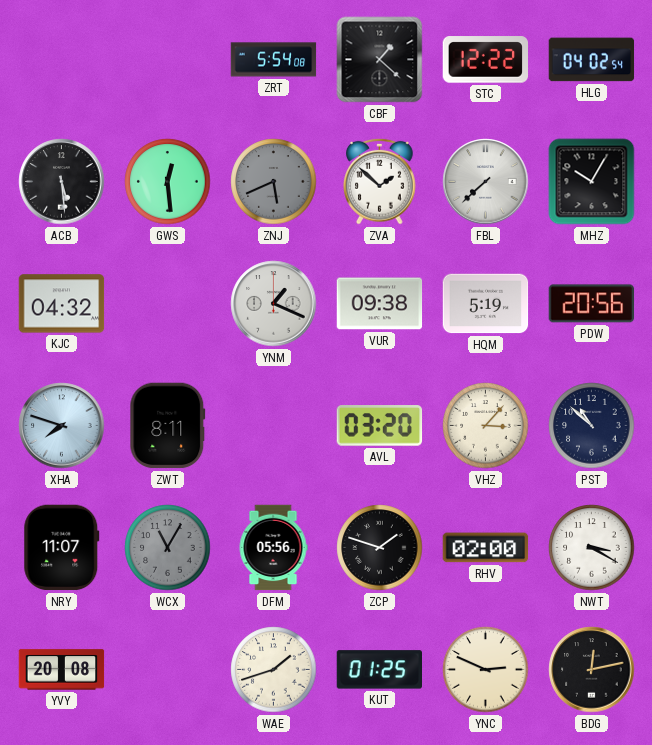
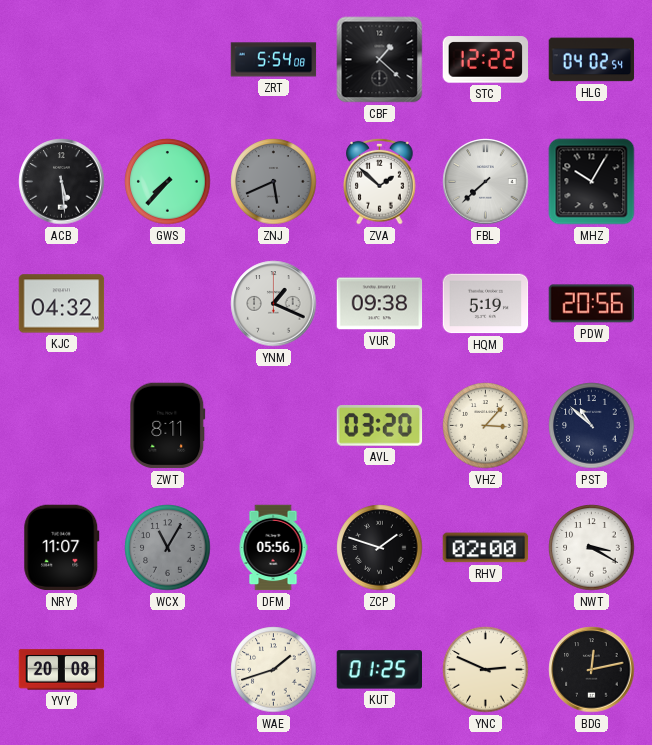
GWS: 12:29 -> 7:37 (168, 182)
XHA: 7:48 -> none (62, 426)
